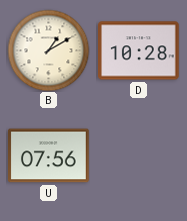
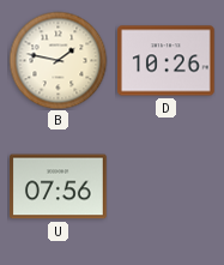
B: 1:10 -> 1:47 (57, 60)
D: 10:28 -> 10:26 (167, 61)
